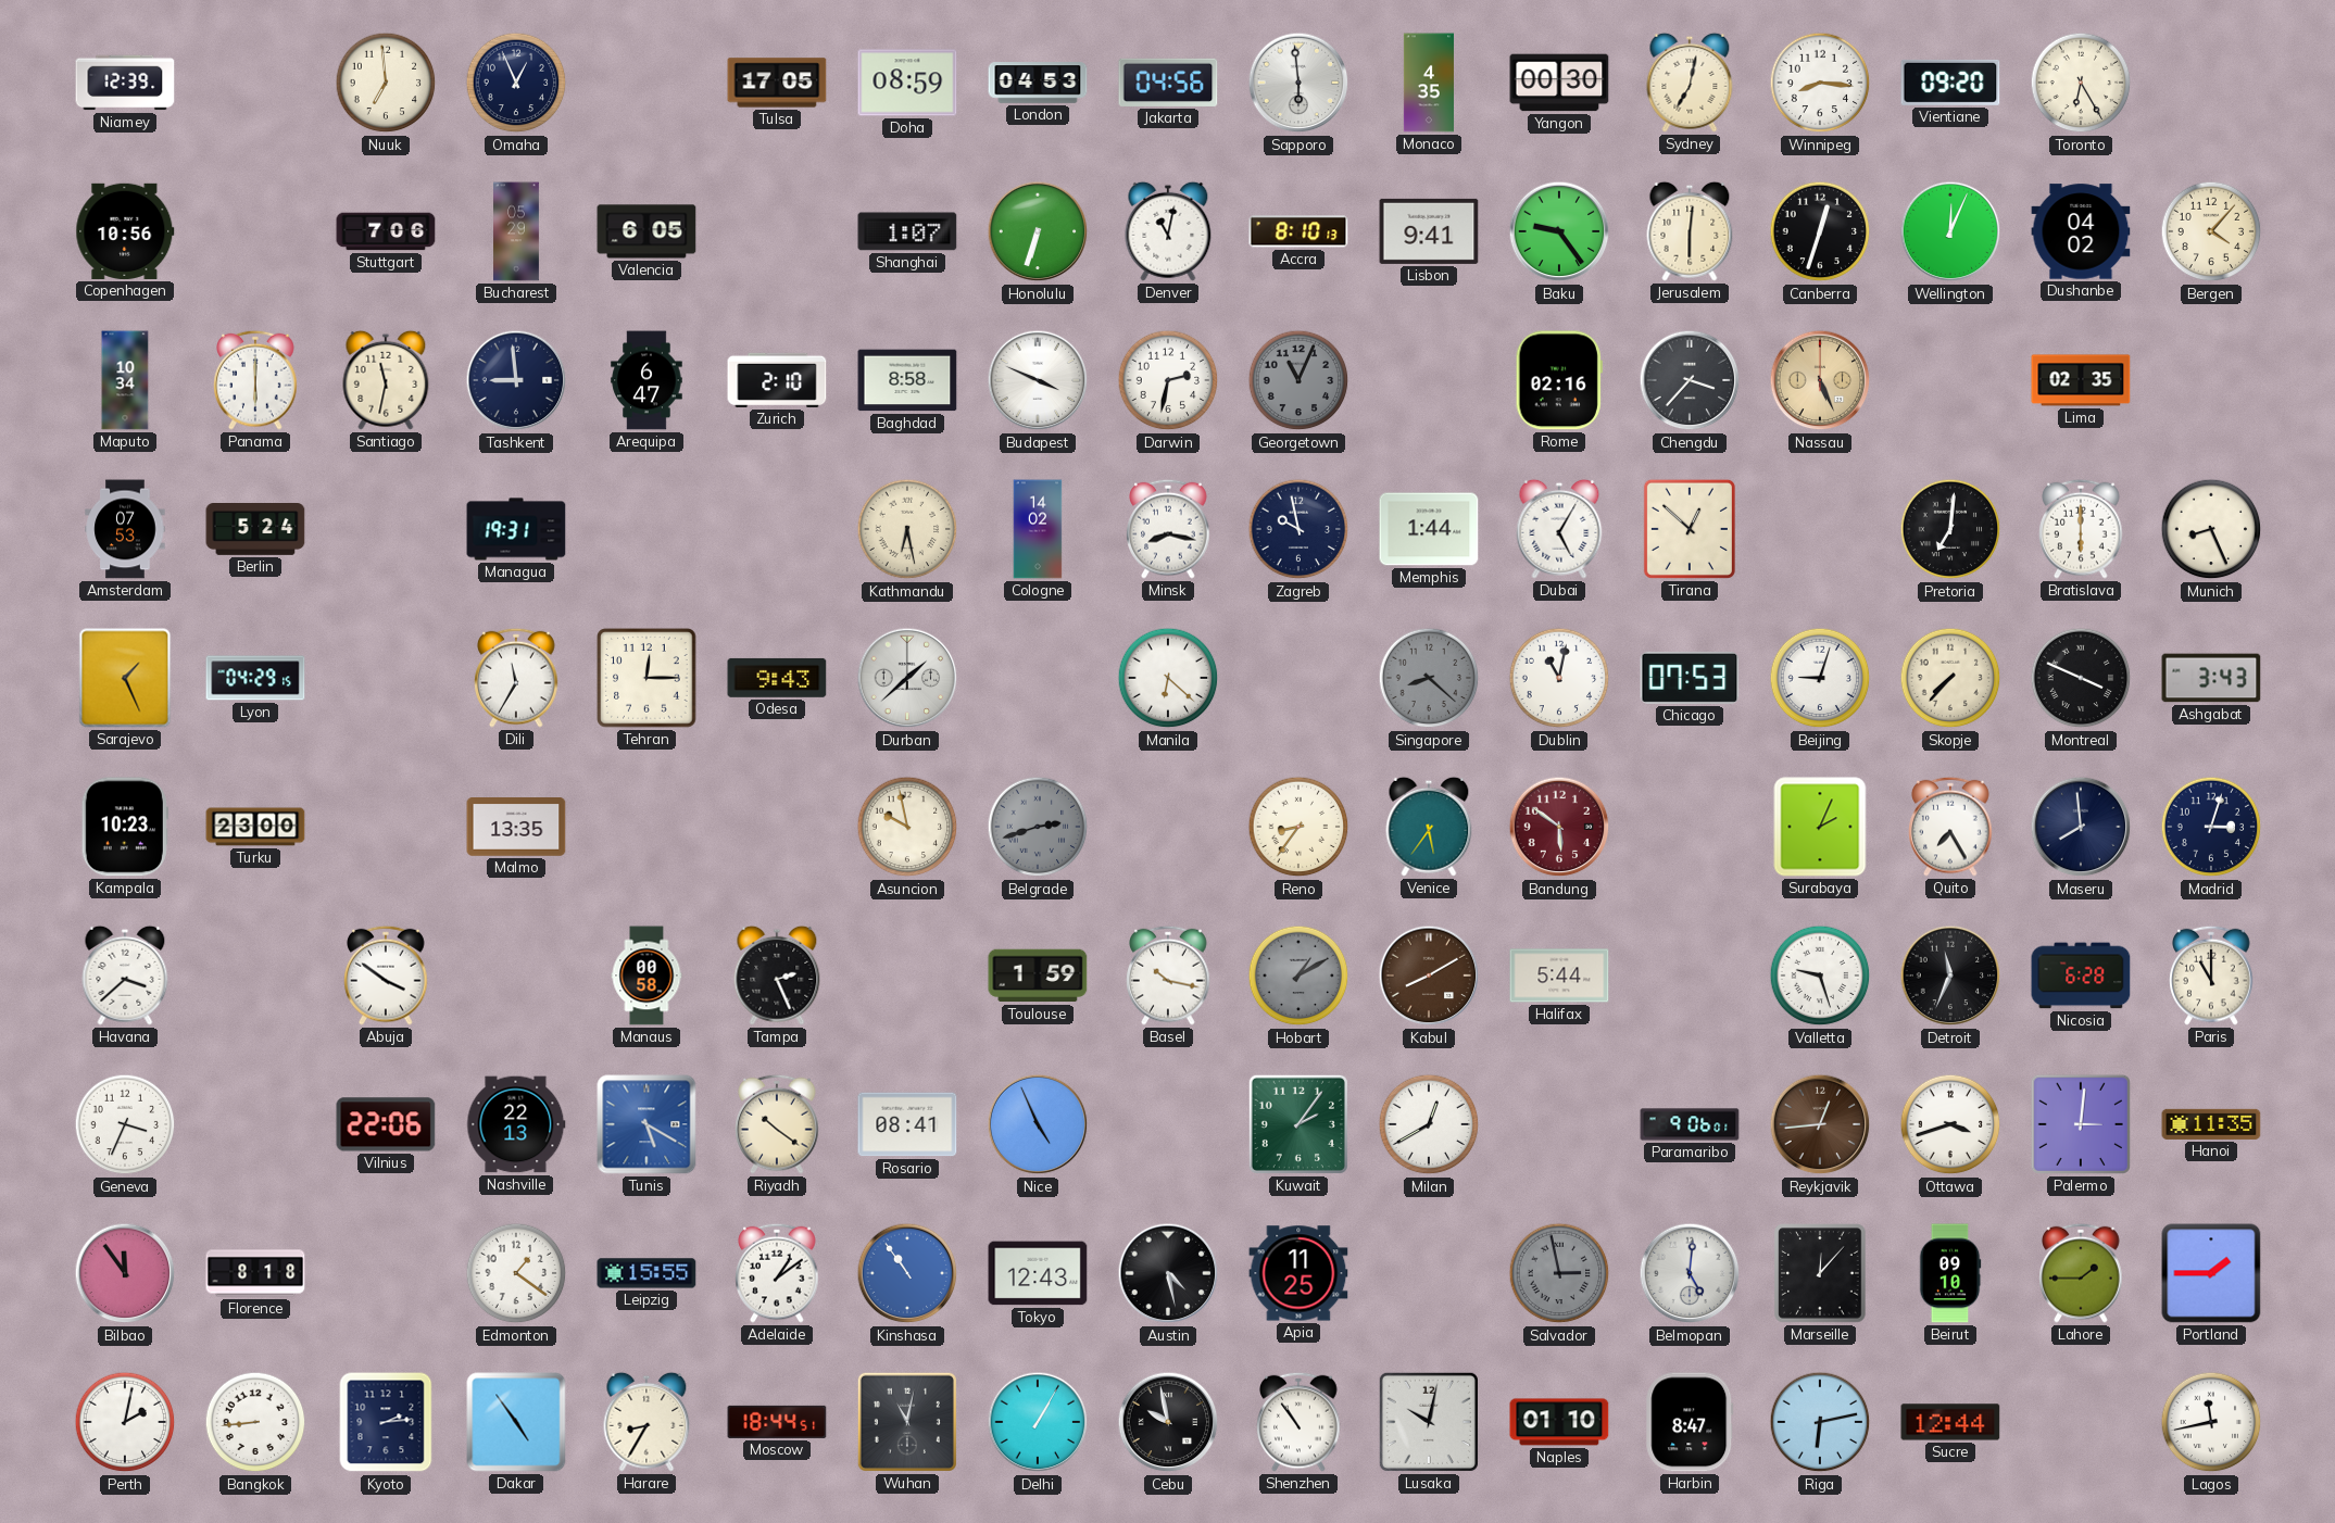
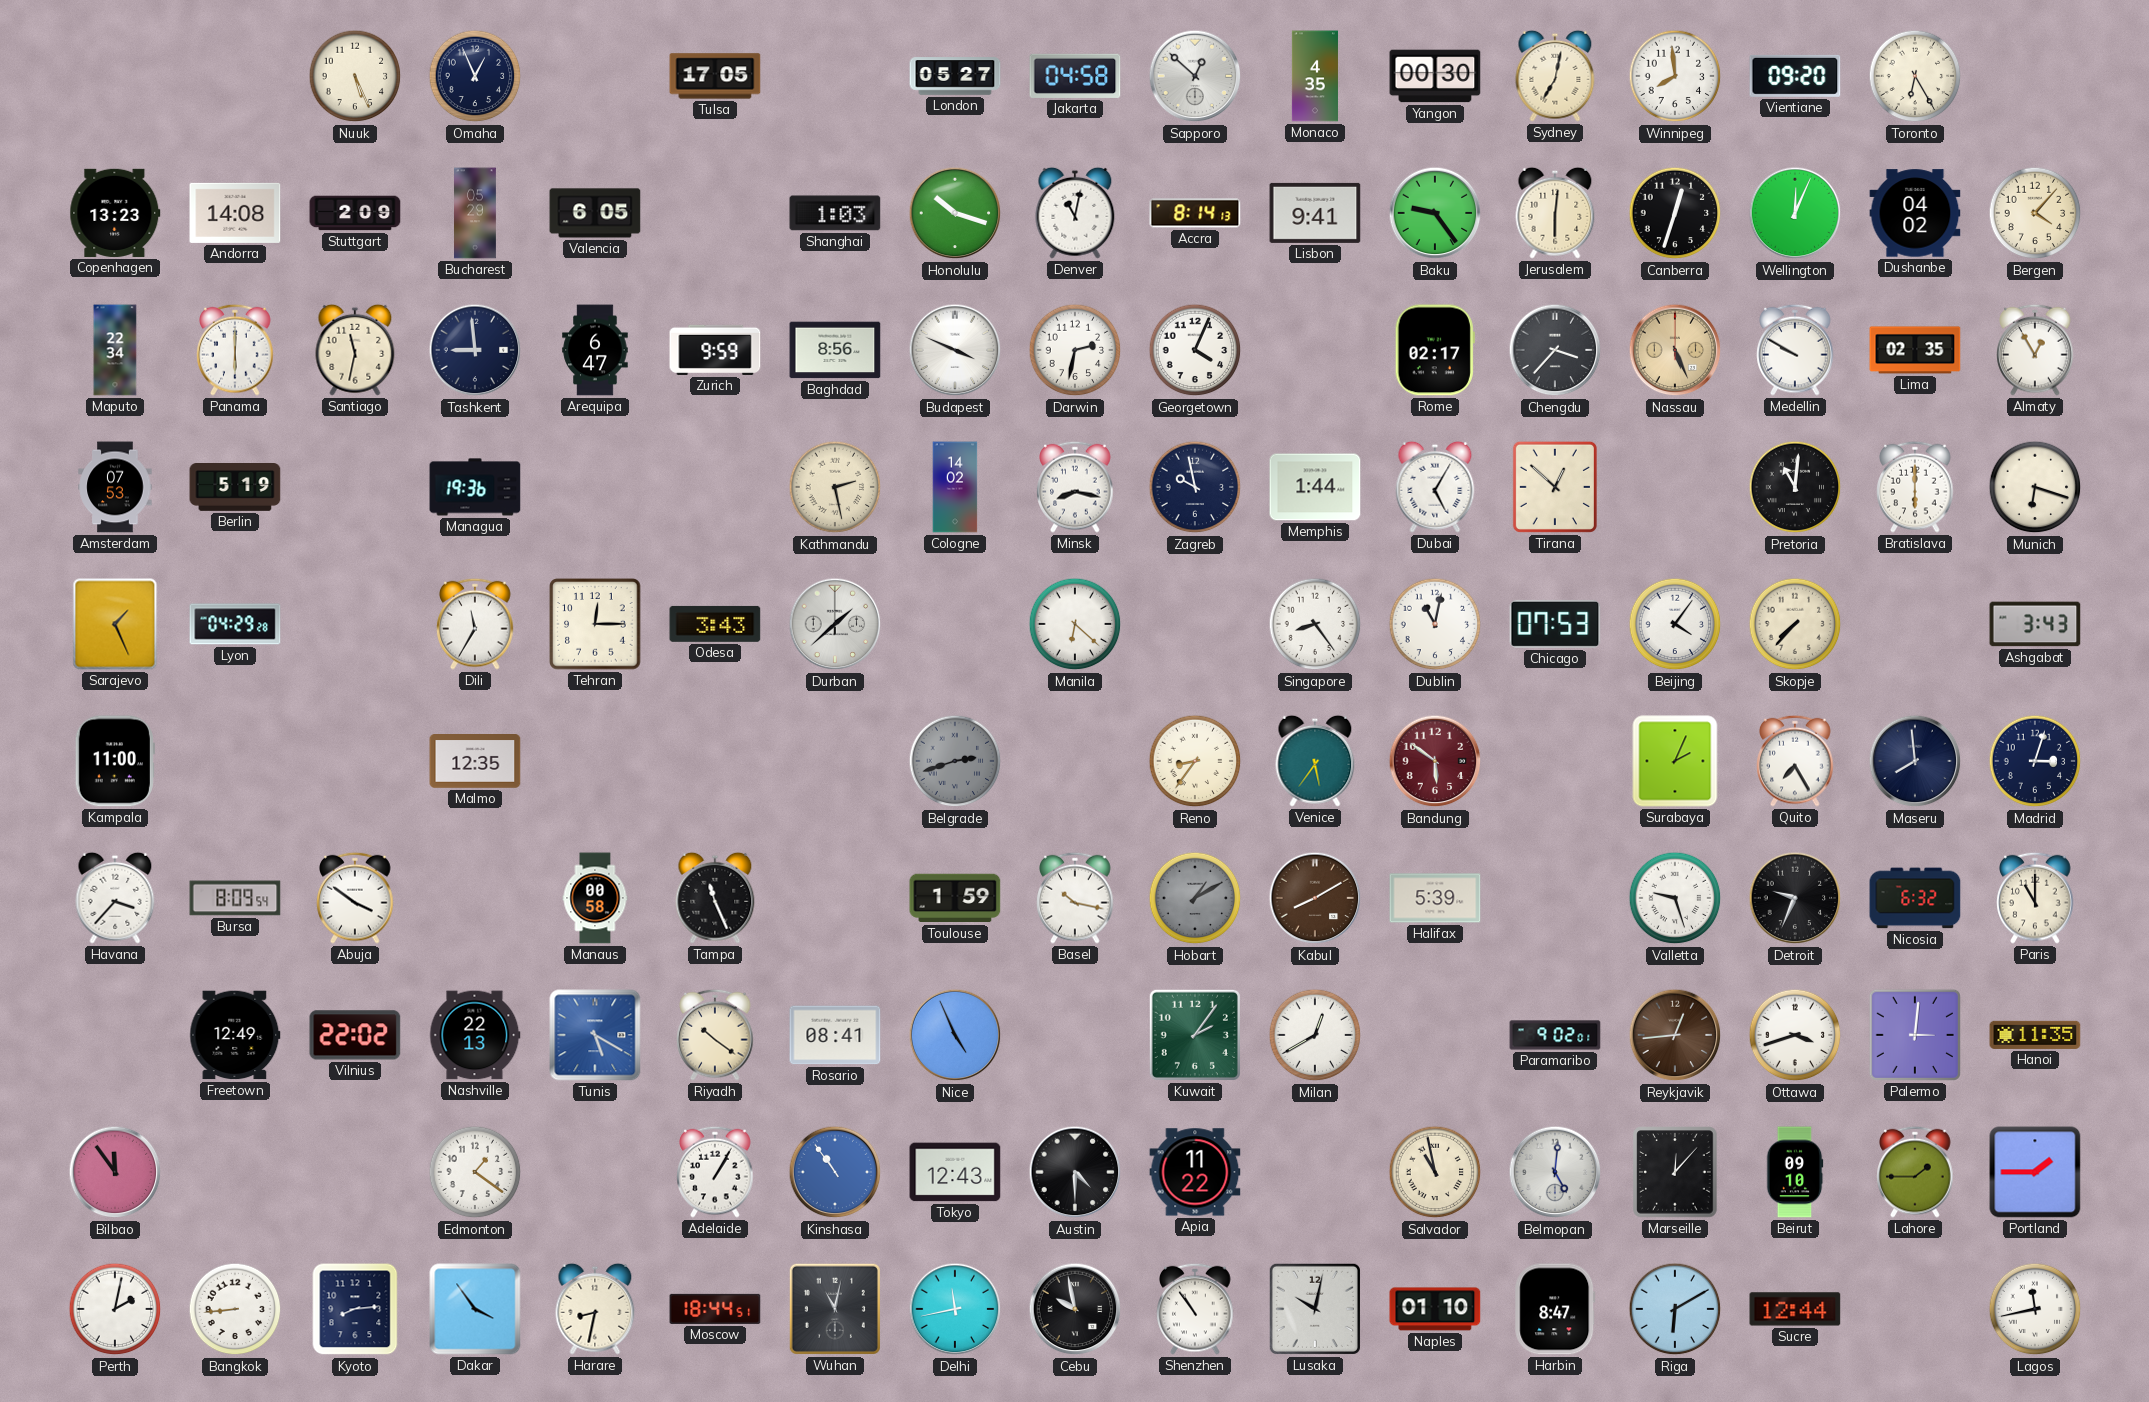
Niamey: 12:39 -> none (125, 83)
Nuuk: 6:59 -> 5:26 (355, 76)
Doha: 08:59 -> none (907, 83)
London: 04:53 -> 05:27 (955, 76)
Jakarta: 04:56 -> 04:58 (1075, 76)
Sapporo: 5:59 -> 12:52 (1195, 76)
Winnipeg: 8:16 -> 7:59 (1675, 76)
Copenhagen: 10:56 -> 13:23 (115, 213)
Andorra: none -> 14:08 (235, 213)
Stuttgart: 7:06 -> 2:09 (355, 213)
Shanghai: 1:07 -> 1:03 (835, 213)
Honolulu: 6:33 -> 10:18 (955, 213)
Accra: 8:10 -> 8:14 (1195, 213)
Maputo: 10:34 -> 22:34 (115, 350)
Zurich: 2:10 -> 9:59 (715, 350)
Baghdad: 8:58 -> 8:56 (835, 350)
Georgetown: 11:04 -> 4:04 (1195, 350)
Georgetown dial: grey -> white (1195, 350)
Rome: 02:16 -> 02:17 (1435, 350)
Medellin: none -> 9:50 (1795, 350)
Almaty: none -> 12:55 (2035, 350)
Berlin: 5:24 -> 5:19 (235, 488)
Managua: 19:31 -> 19:36 (475, 487)
Kathmandu: 6:28 -> 2:28 (835, 487)
Pretoria: 7:01 -> 11:01 (1795, 487)
Munich: 8:26 -> 6:18 (2035, 487)
Lyon: 04:29:15 -> 04:29:28 (235, 624)
Odesa: 9:43 -> 3:43 (715, 624)
Singapore: 8:22 -> 8:24 (1315, 624)
Singapore dial: grey -> white (1315, 624)
Beijing: 9:03 -> 4:06 (1675, 624)
Montreal: 3:49 -> none (2081, 678)
Kampala: 10:23 -> 11:00 (115, 761)
Turku: 23:00 -> none (255, 827)
Malmo: 13:35 -> 12:35 (475, 762)
Asuncion: 9:58 -> none (907, 827)
Havana: 3:38 -> 3:37 (115, 898)
Bursa: none -> 8:09 (235, 898)
Tampa: 2:26 -> 11:26 (715, 898)
Halifax: 5:44 -> 5:39 (1435, 898)
Detroit: 11:34 -> 9:34 (1795, 898)
Nicosia: 6:28 -> 6:32 (1915, 898)
Geneva: 3:34 -> none (125, 1124)
Freetown: none -> 12:49 (235, 1035)
Vilnius: 22:06 -> 22:02 (355, 1035)
Paramaribo: 9:06 -> 9:02 (1555, 1035)
Florence: 8:18 -> none (255, 1273)
Leipzig: 15:55 -> none (646, 1273)
Adelaide: 1:09 -> 1:05 (715, 1172)
Austin: 4:28 -> 4:30 (1075, 1172)
Apia: 11:25 -> 11:22 (1195, 1172)
Salvador: 2:58 -> 10:58 (1435, 1172)
Salvador dial: grey -> cream (1435, 1172)
Kyoto: 2:14 -> 8:14 (355, 1309)
Dakar: 4:54 -> 3:54 (475, 1309)
Harare: 8:35 -> 8:32 (595, 1309)
Delhi: 1:05 -> 11:43 (955, 1309)
Riga: 6:13 -> 6:10 (1675, 1309)
